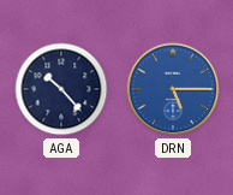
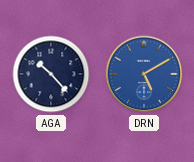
DRN: 5:15 -> 5:10 (144, 74)
